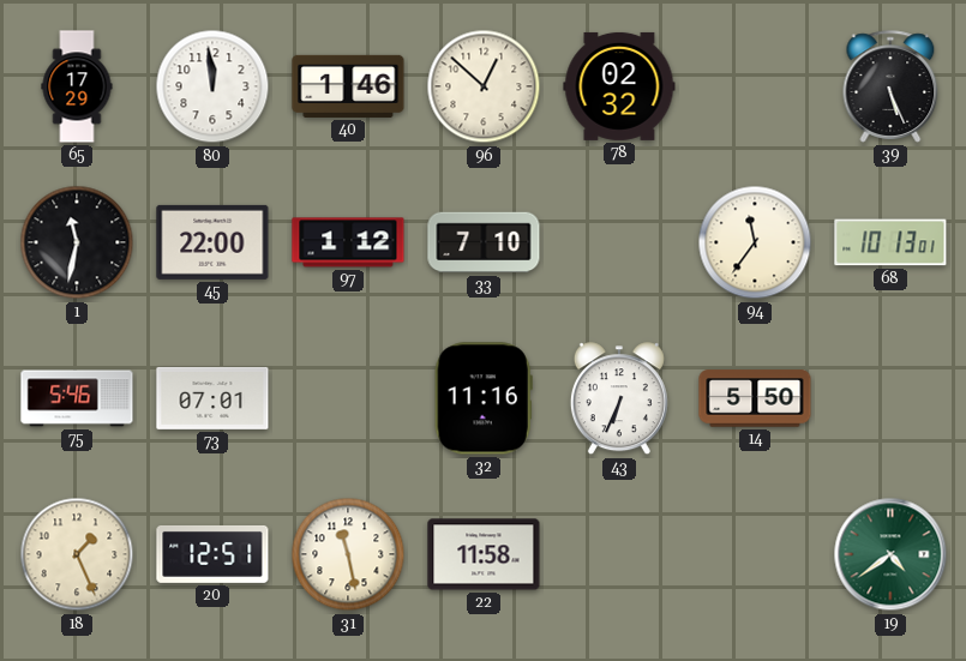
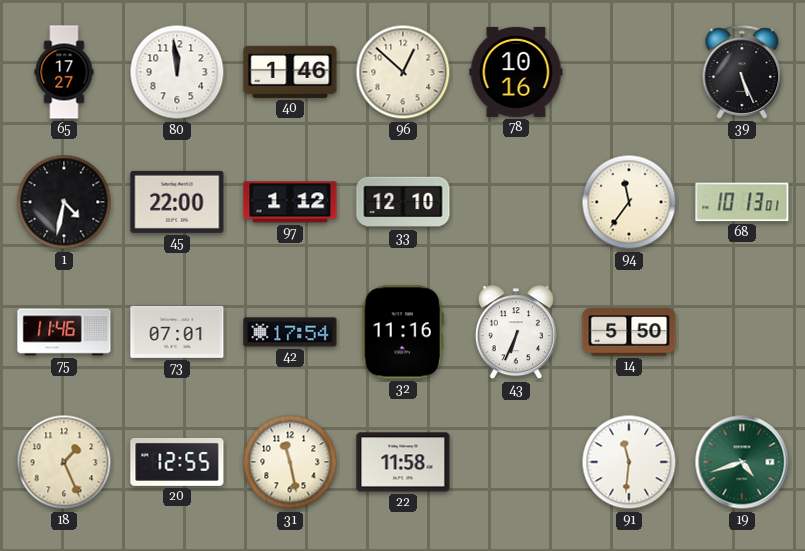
65: 17:29 -> 17:27 (64, 72)
78: 02:32 -> 10:16 (516, 72)
1: 11:32 -> 4:32 (64, 202)
33: 7:10 -> 12:10 (403, 202)
75: 5:46 -> 11:46 (64, 332)
42: none -> 17:54 (290, 332)
20: 12:51 -> 12:55 (177, 462)
91: none -> 11:31 (629, 462)
19: 4:39 -> 4:42 (742, 462)
